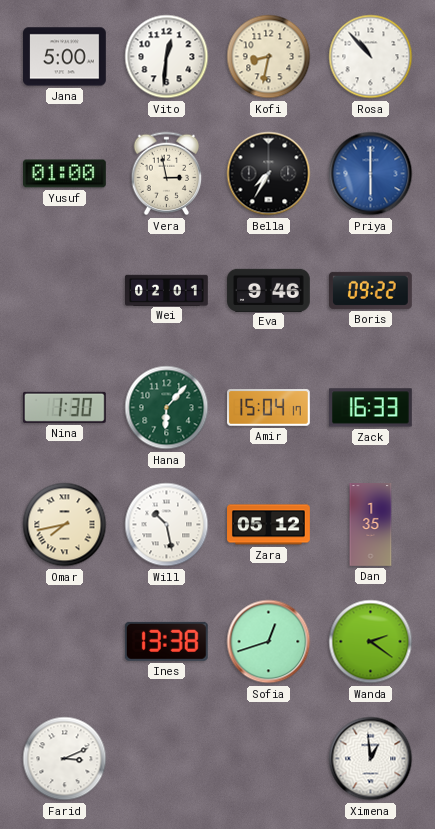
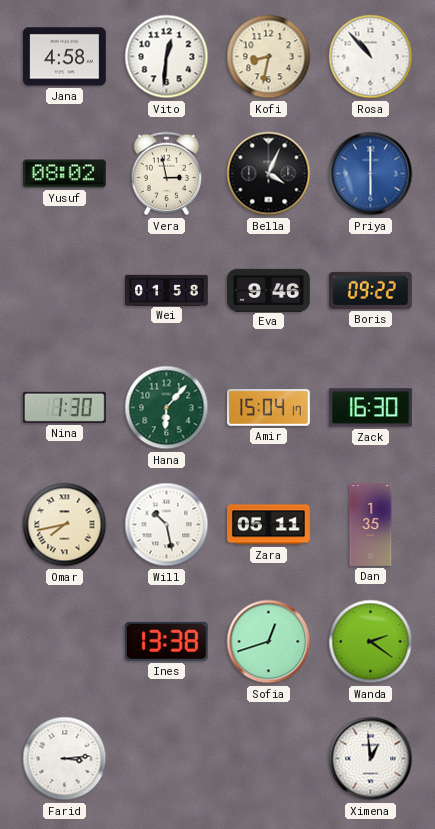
Jana: 5:00 -> 4:58 (65, 57)
Yusuf: 01:00 -> 08:02 (65, 174)
Bella: 7:35 -> 4:04 (269, 174)
Wei: 02:01 -> 01:58 (167, 290)
Zack: 16:33 -> 16:30 (371, 408)
Zara: 05:12 -> 05:11 (269, 525)
Farid: 3:11 -> 3:14 (65, 759)
